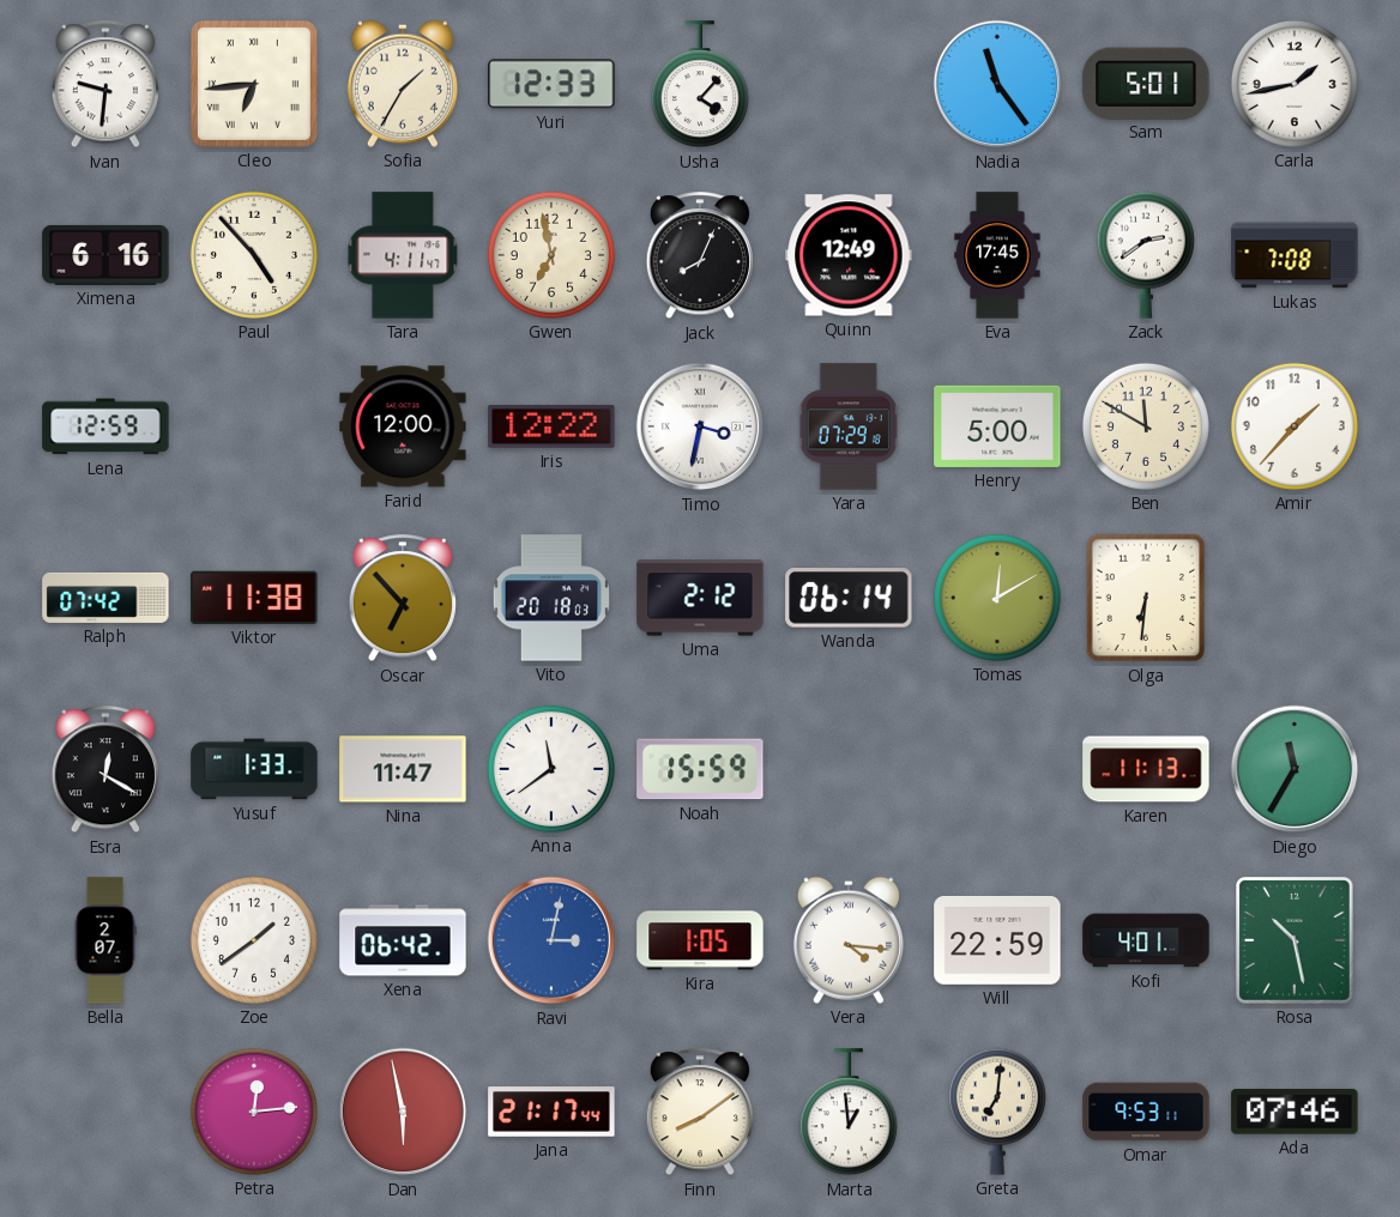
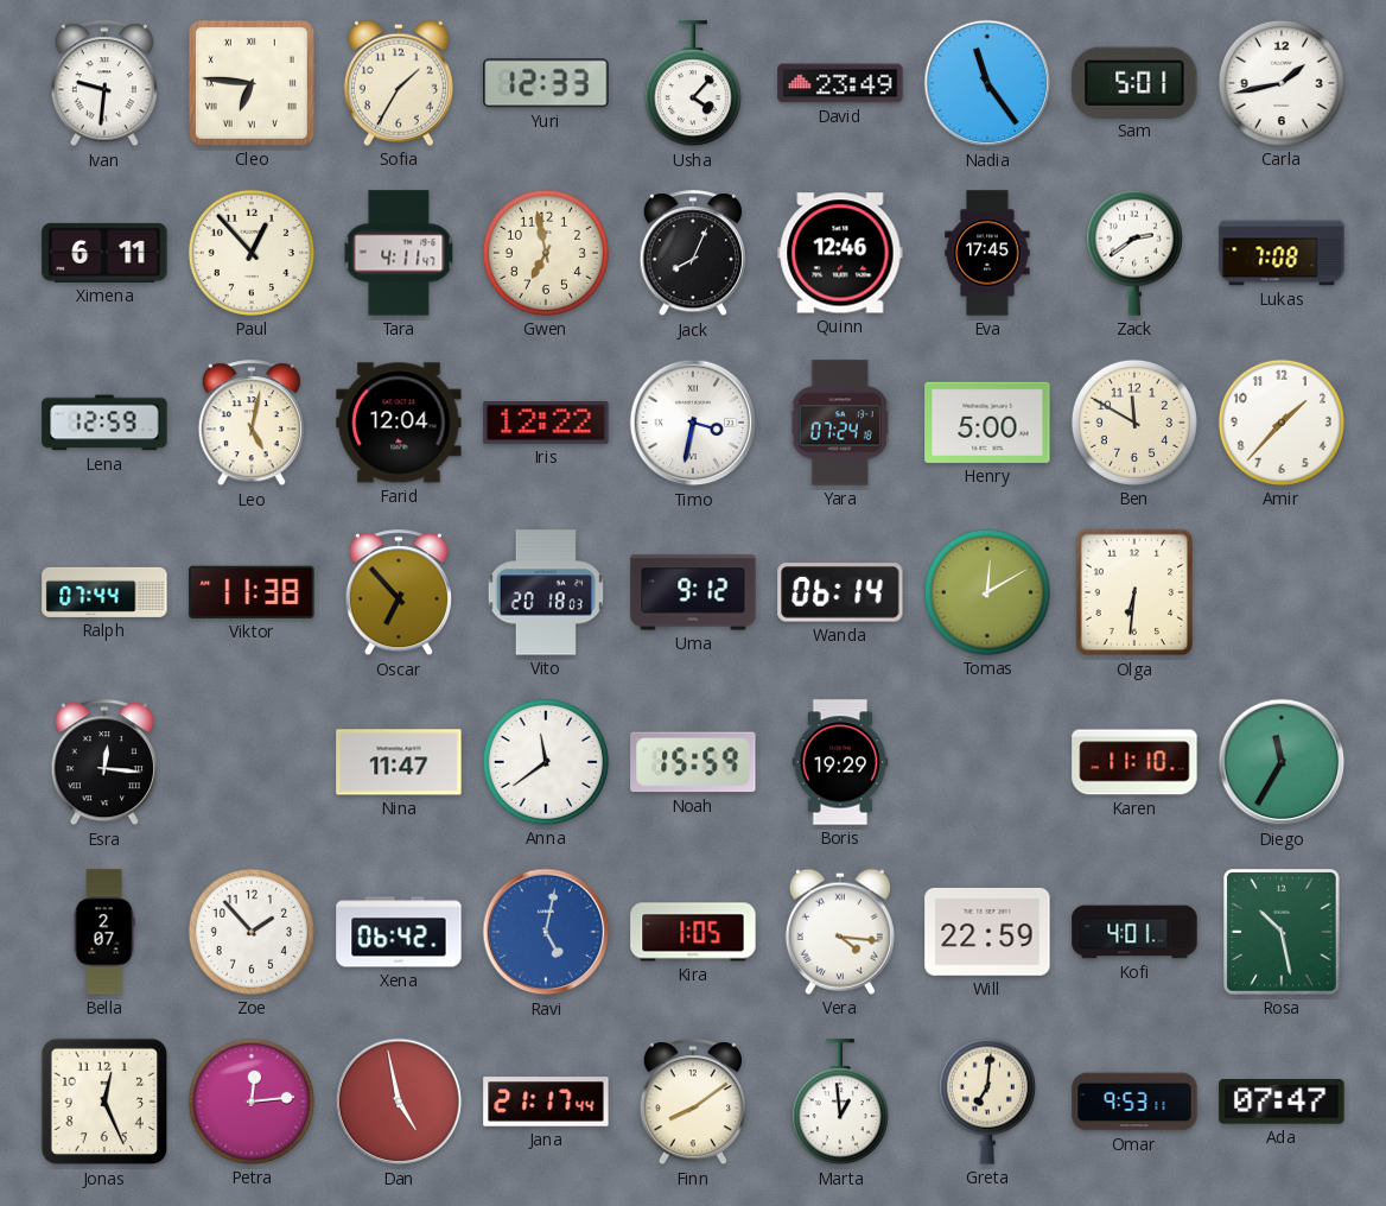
Cleo: 6:44 -> 6:46 (252, 83)
David: none -> 23:49 (840, 83)
Ximena: 6:16 -> 6:11 (104, 253)
Paul: 4:53 -> 12:53 (252, 253)
Quinn: 12:49 -> 12:46 (840, 253)
Leo: none -> 5:02 (252, 424)
Farid: 12:00 -> 12:04 (399, 423)
Yara: 07:29 -> 07:24 (840, 423)
Ralph: 07:42 -> 07:44 (104, 592)
Uma: 2:12 -> 9:12 (693, 592)
Esra: 12:20 -> 12:16 (104, 763)
Yusuf: 1:33 -> none (254, 769)
Boris: none -> 19:29 (840, 762)
Karen: 11:13 -> 11:10 (1134, 762)
Zoe: 1:39 -> 1:53 (252, 932)
Ravi: 3:02 -> 5:02 (546, 932)
Jonas: none -> 12:26 (104, 1102)
Dan: 5:58 -> 4:58 (399, 1102)
Ada: 07:46 -> 07:47 (1282, 1102)
